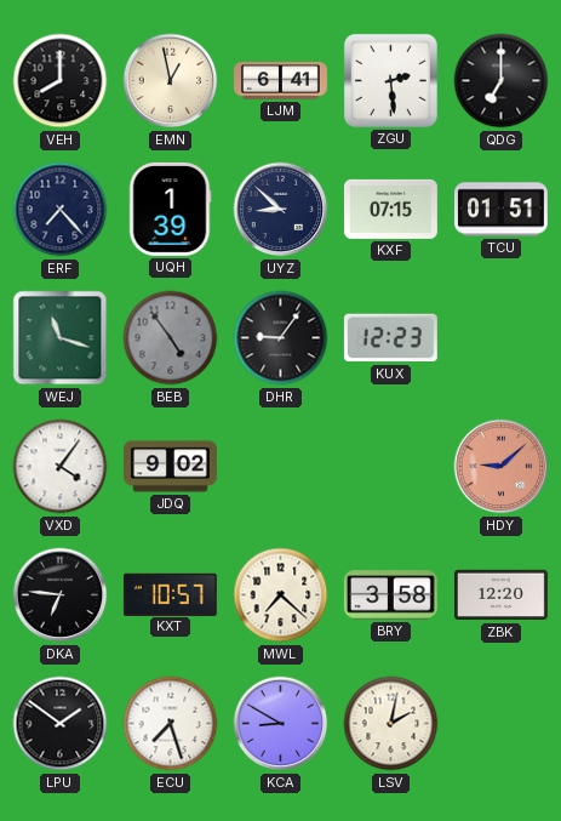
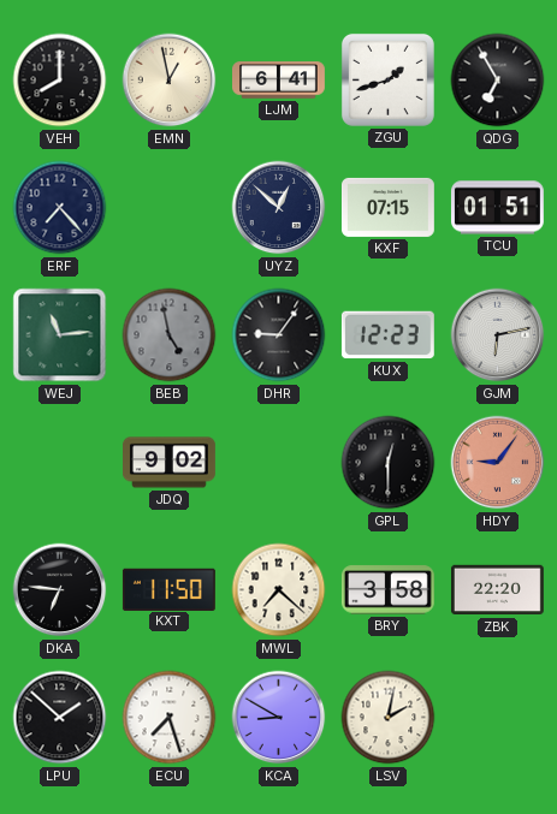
ZGU: 2:29 -> 1:42 (387, 79)
QDG: 7:00 -> 6:55 (498, 81)
UQH: 1:39 -> none (170, 209)
UYZ: 8:52 -> 12:52 (279, 208)
WEJ: 11:18 -> 11:14 (60, 335)
BEB: 4:54 -> 4:58 (170, 335)
GJM: none -> 6:13 (498, 335)
VXD: 4:06 -> none (61, 467)
GPL: none -> 12:30 (389, 463)
HDY: 9:08 -> 9:06 (498, 463)
KXT: 10:57 -> 11:50 (168, 589)
ZBK: 12:20 -> 22:20 (497, 590)
LPU: 1:51 -> 1:52 (60, 718)
